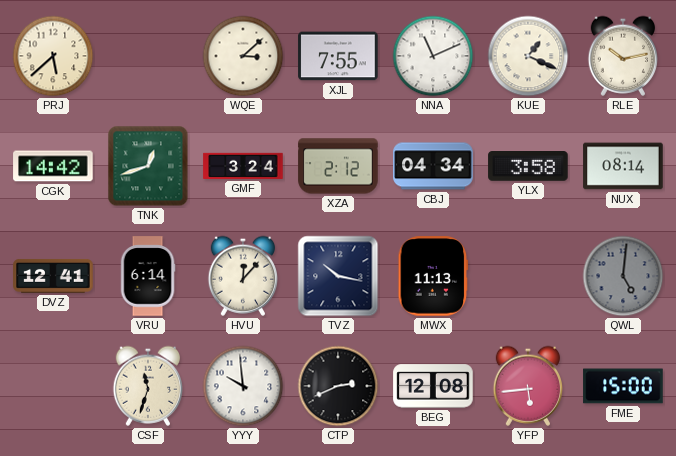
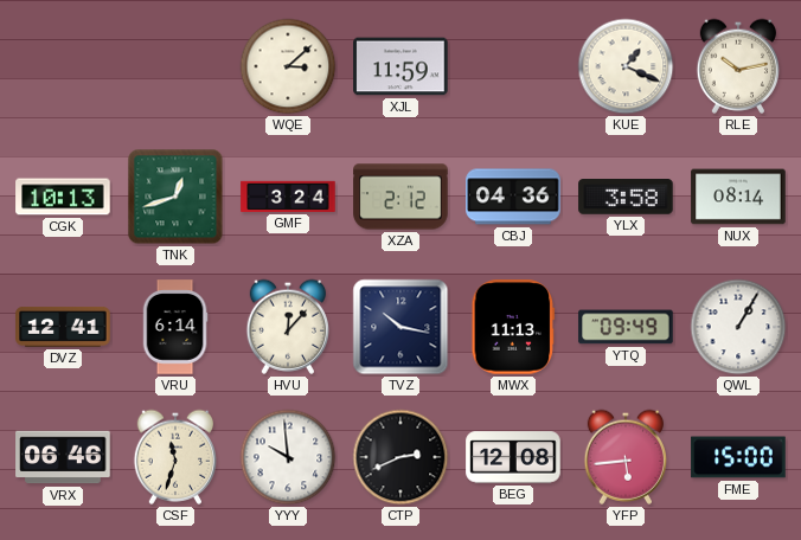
PRJ: 5:38 -> none (53, 56)
XJL: 7:55 -> 11:59 (400, 66)
NNA: 11:11 -> none (433, 56)
CGK: 14:42 -> 10:13 (63, 197)
CBJ: 04:34 -> 04:36 (513, 197)
YTQ: none -> 09:49 (626, 327)
QWL: 5:01 -> 1:05 (738, 327)
QWL dial: grey -> white (738, 327)
VRX: none -> 06:46 (63, 457)
